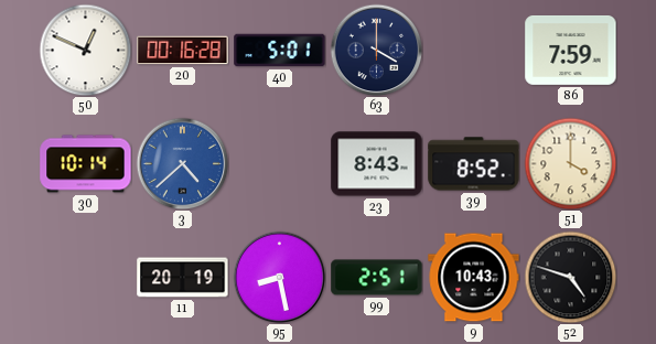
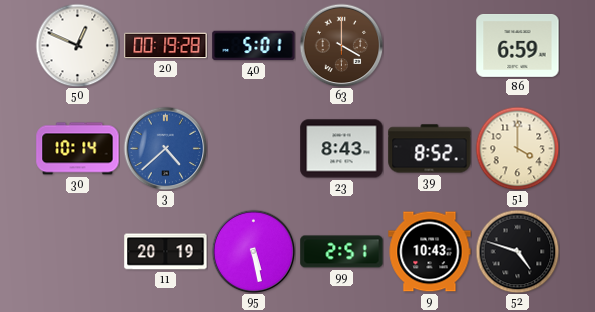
20: 00:16 -> 00:19 (166, 46)
63 dial: navy -> brown (341, 45)
86: 7:59 -> 6:59 (518, 45)
95: 8:28 -> 5:28 (253, 251)
